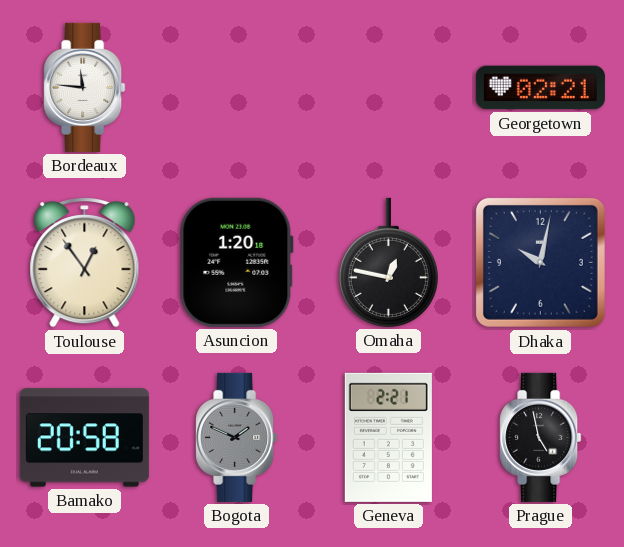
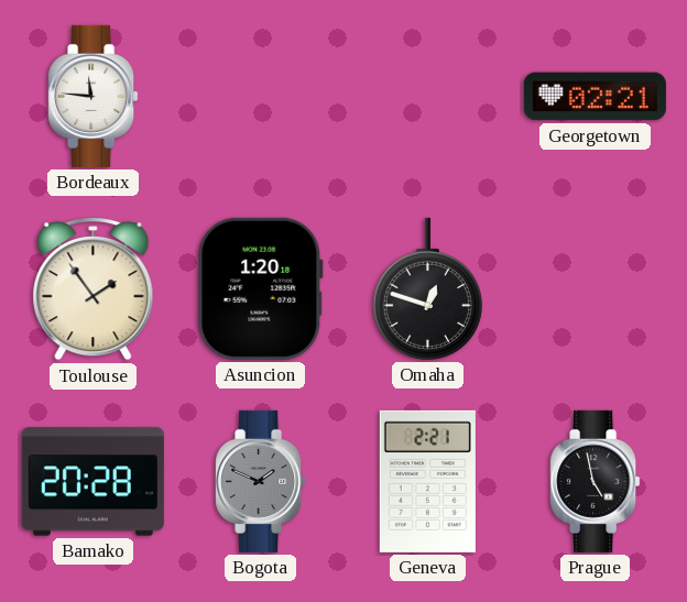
Toulouse: 12:54 -> 1:54 (94, 289)
Omaha: 12:47 -> 12:48 (427, 288)
Dhaka: 10:02 -> none (540, 262)
Bamako: 20:58 -> 20:28 (92, 482)
